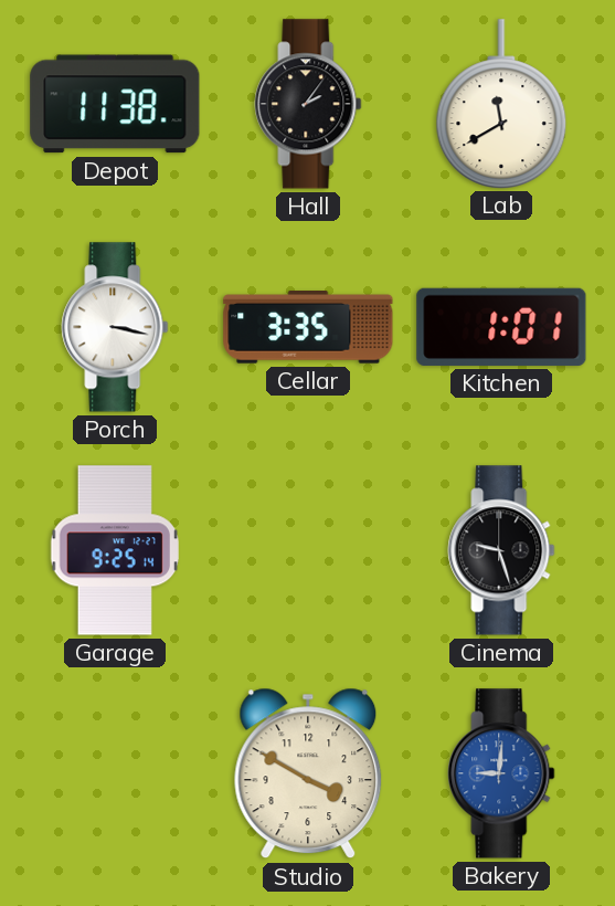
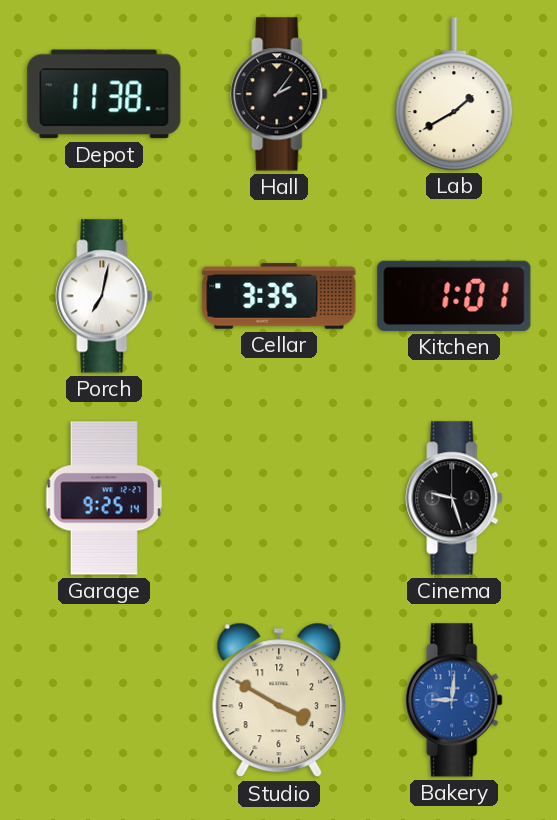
Lab: 11:40 -> 1:40 (454, 94)
Porch: 3:17 -> 7:02 (104, 296)
